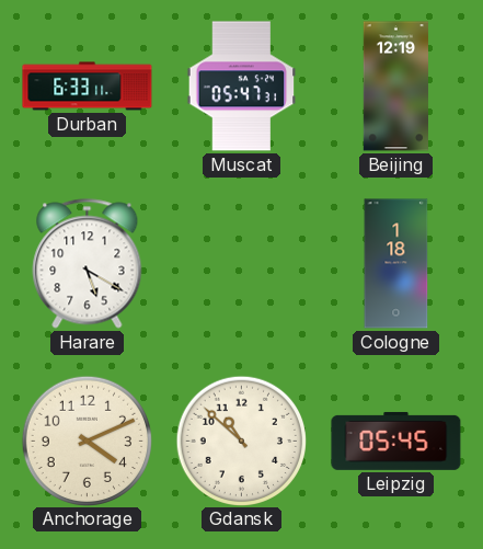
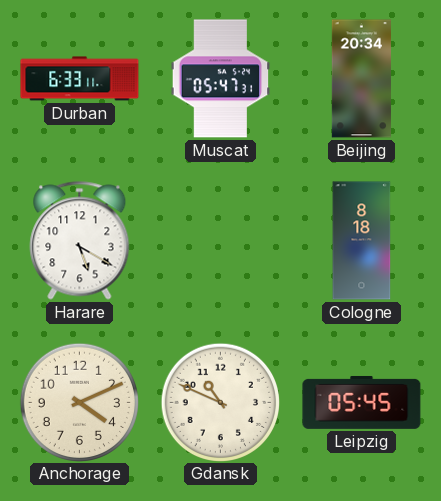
Beijing: 12:19 -> 20:34 (361, 79)
Cologne: 1:18 -> 8:18 (362, 241)
Gdansk: 10:52 -> 10:49 (220, 402)
